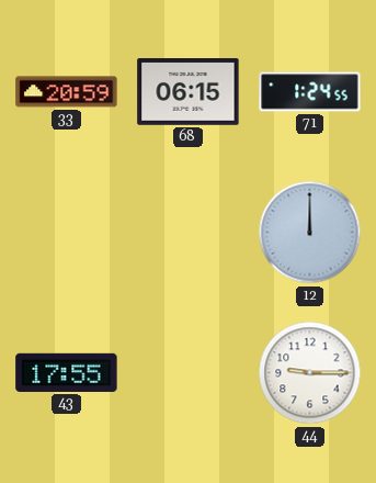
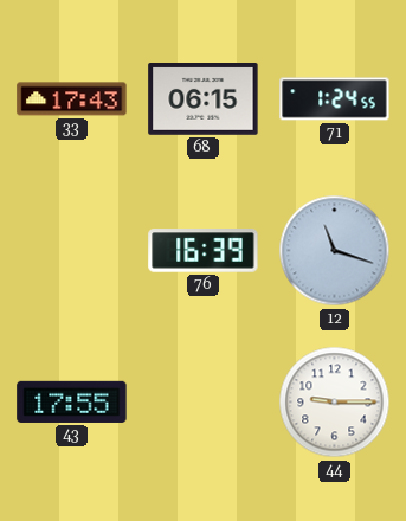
33: 20:59 -> 17:43 (72, 99)
76: none -> 16:39 (204, 251)
12: 12:00 -> 11:18 (335, 251)
